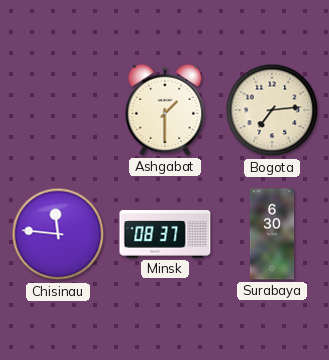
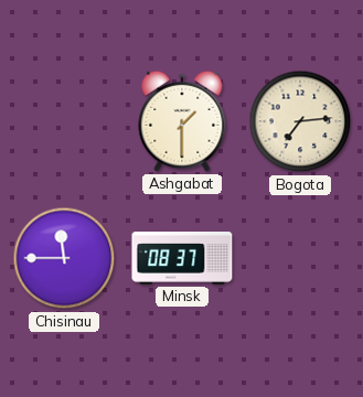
Chisinau: 11:46 -> 11:45 (64, 258)
Surabaya: 6:30 -> none (272, 234)
